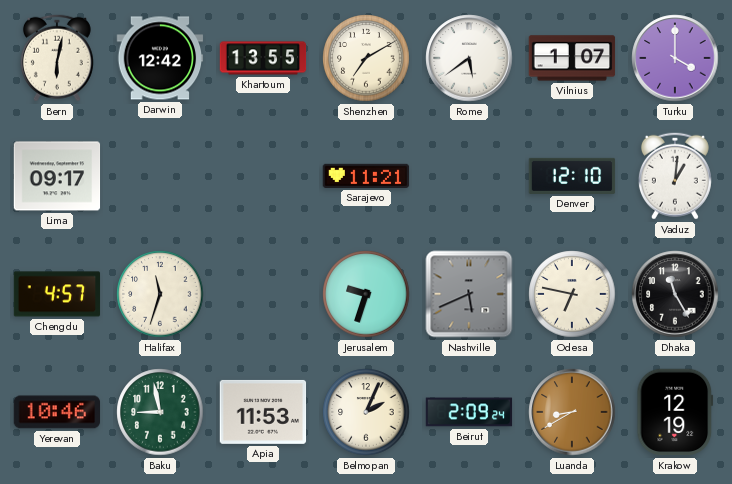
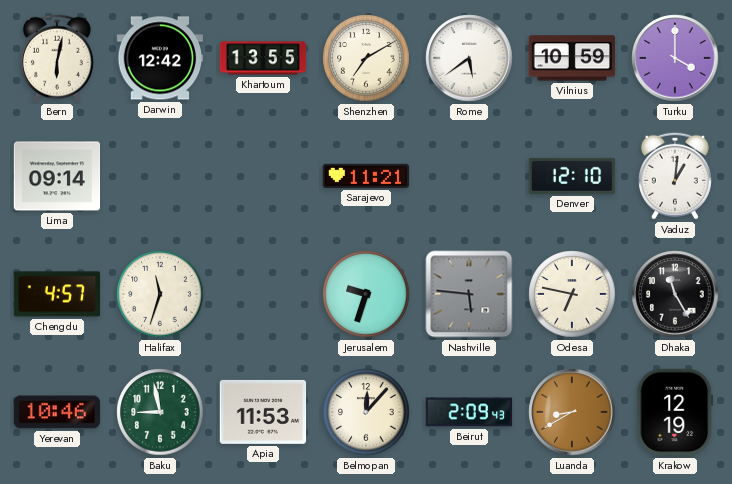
Vilnius: 1:07 -> 10:59 (572, 58)
Lima: 09:17 -> 09:14 (57, 176)
Nashville: 5:41 -> 5:46 (469, 294)
Belmopan: 2:04 -> 12:07 (366, 412)
Beirut: 2:09:24 -> 2:09:43 (469, 412)
